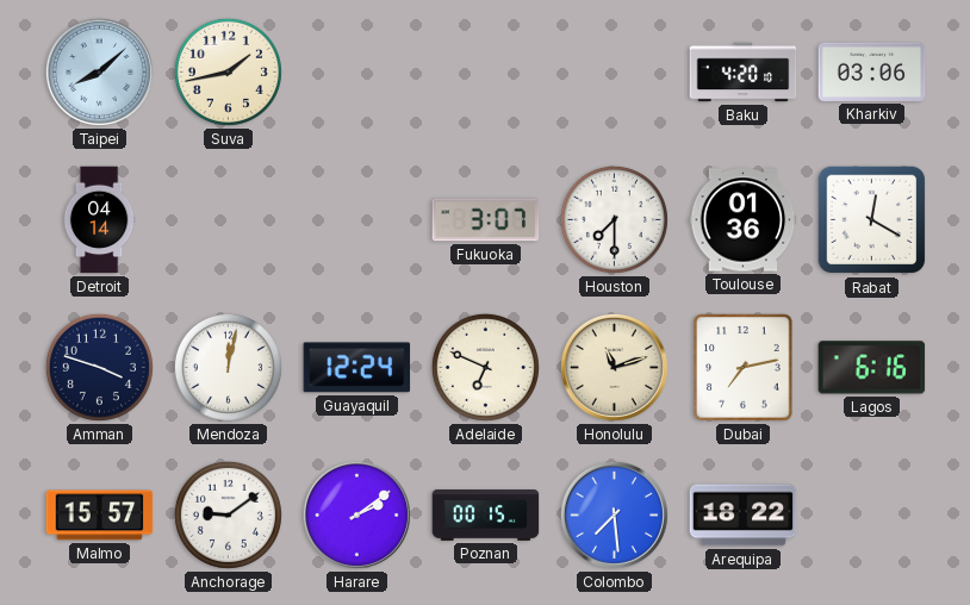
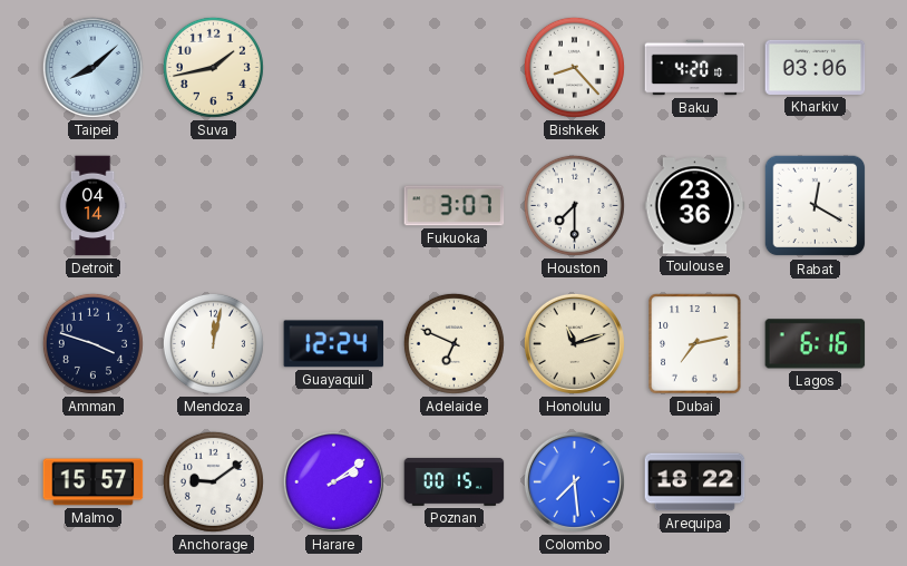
Bishkek: none -> 8:23 (574, 67)
Toulouse: 01:36 -> 23:36 (695, 206)
